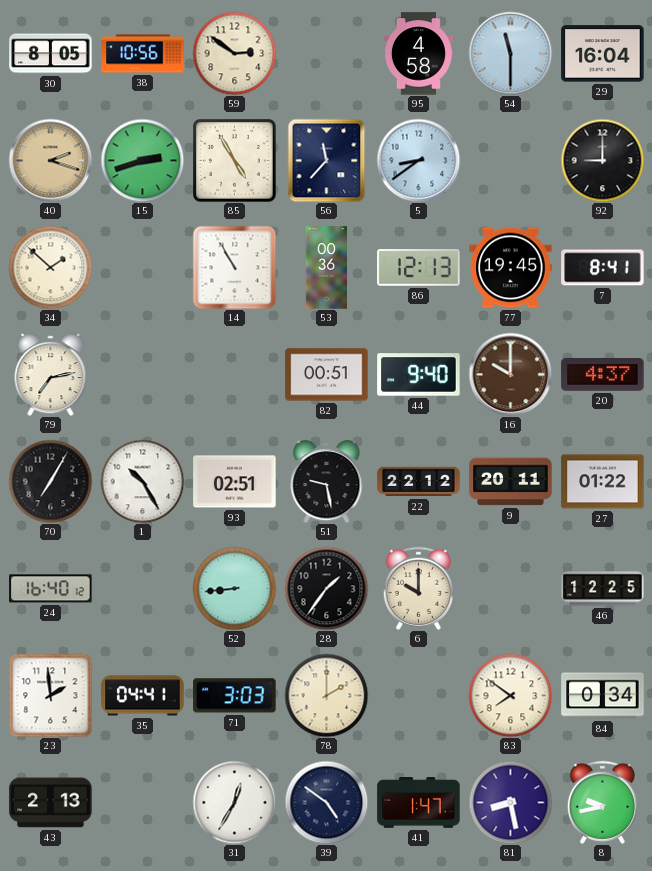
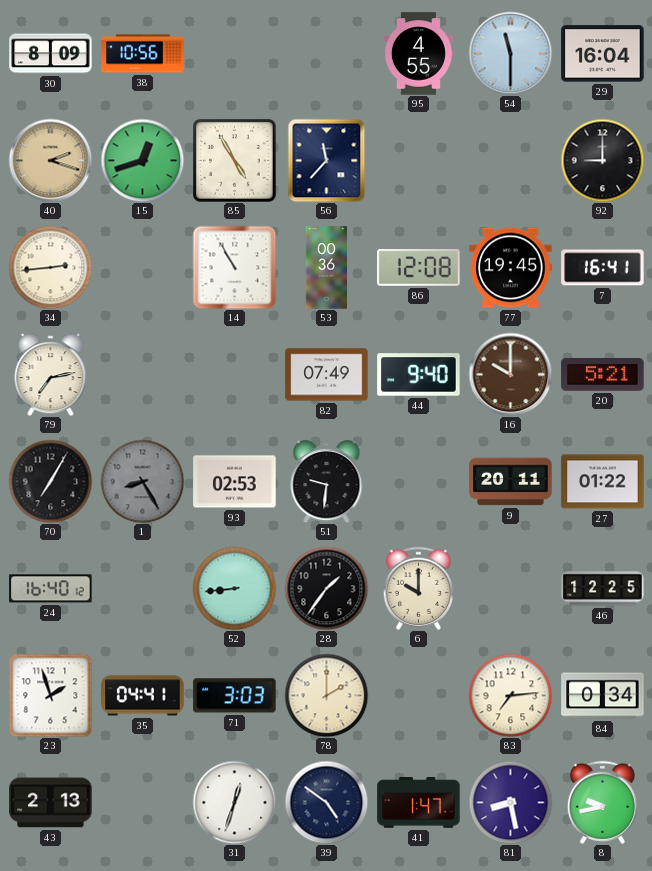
30: 8:05 -> 8:09 (51, 54)
59: 2:51 -> none (234, 53)
95: 4:58 -> 4:55 (418, 54)
15: 2:42 -> 12:42 (142, 160)
5: 8:39 -> none (418, 160)
34: 1:52 -> 2:44 (50, 267)
86: 12:13 -> 12:08 (419, 268)
7: 8:41 -> 16:41 (603, 268)
82: 00:51 -> 07:49 (327, 375)
20: 4:37 -> 5:21 (603, 375)
1: 10:25 -> 8:25 (142, 481)
1 dial: white -> grey (142, 481)
93: 02:51 -> 02:53 (235, 482)
51: 9:28 -> 9:31 (327, 482)
22: 22:12 -> none (419, 482)
23: 1:59 -> 1:57 (50, 695)
83: 7:51 -> 7:14 (510, 695)
31: 12:35 -> 12:33 (234, 802)
